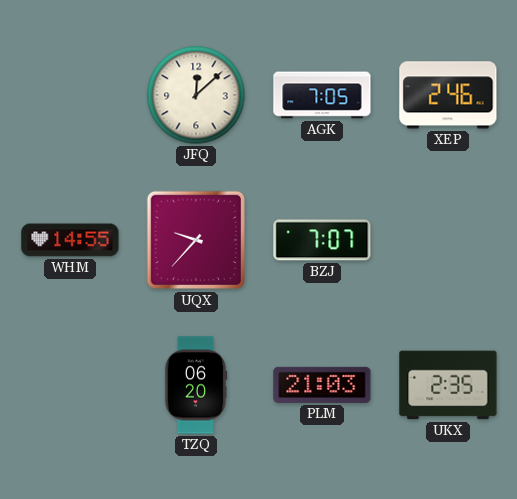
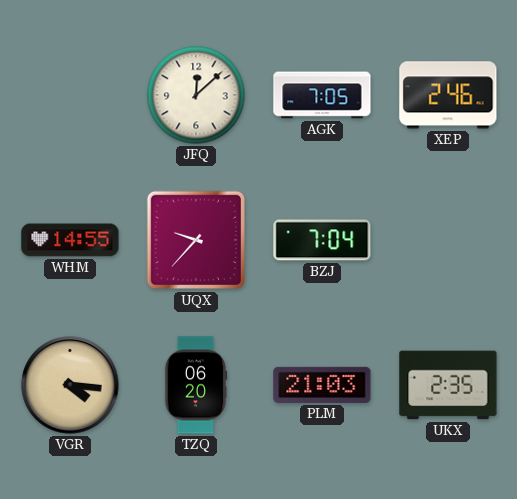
BZJ: 7:07 -> 7:04 (322, 240)
VGR: none -> 4:16 (70, 385)
